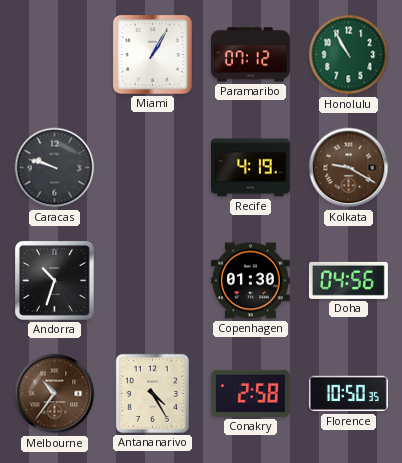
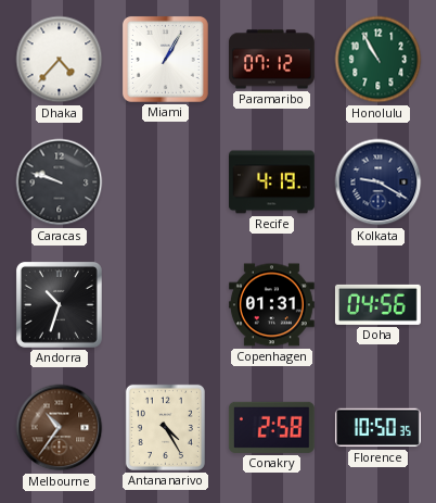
Dhaka: none -> 4:37 (60, 60)
Kolkata dial: brown -> navy (379, 183)
Copenhagen: 01:30 -> 01:31 (271, 305)
